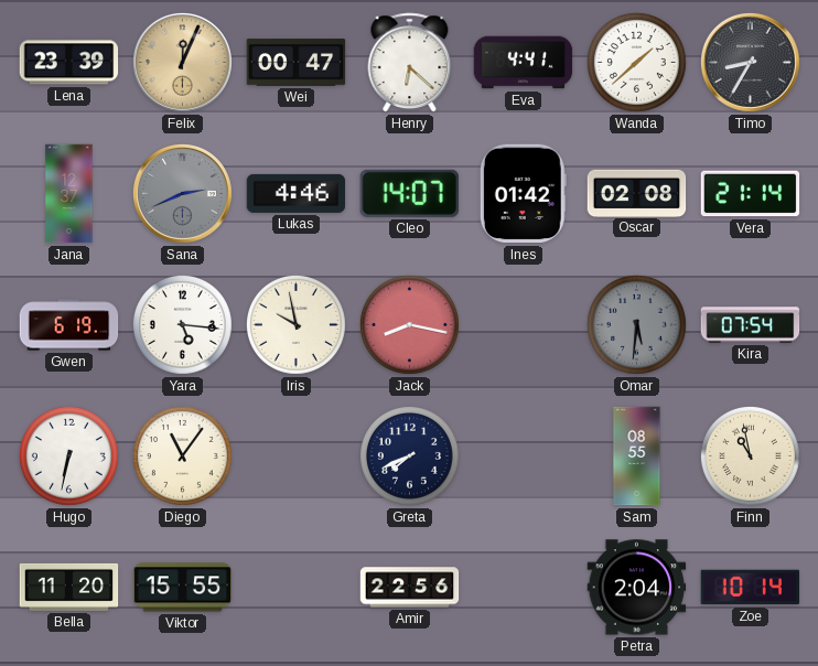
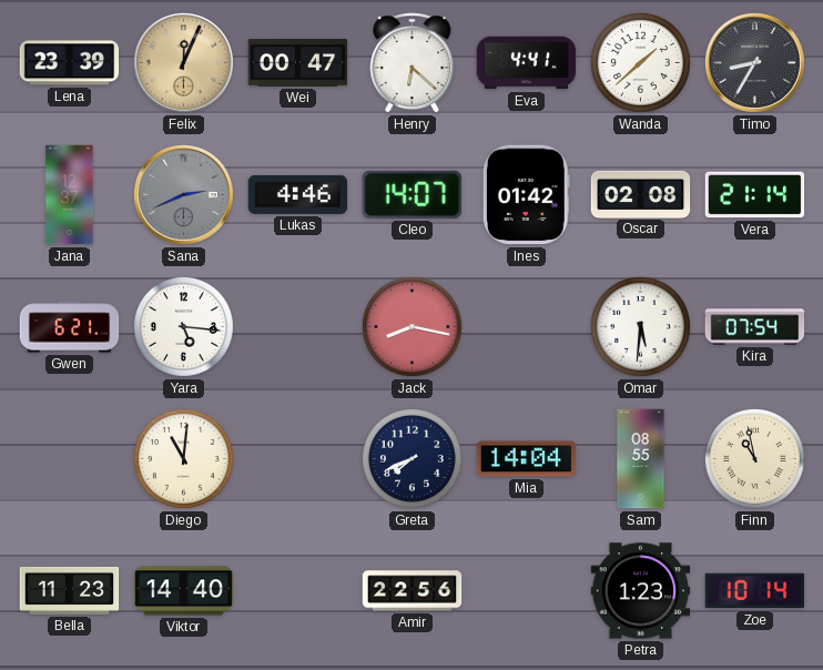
Gwen: 6:19 -> 6:21 (70, 327)
Iris: 9:58 -> none (295, 324)
Omar dial: grey -> white (640, 326)
Hugo: 6:32 -> none (68, 455)
Diego: 11:06 -> 11:01 (183, 458)
Mia: none -> 14:04 (527, 459)
Bella: 11:20 -> 11:23 (70, 590)
Viktor: 15:55 -> 14:40 (184, 591)
Petra: 2:04 -> 1:23 (641, 591)
